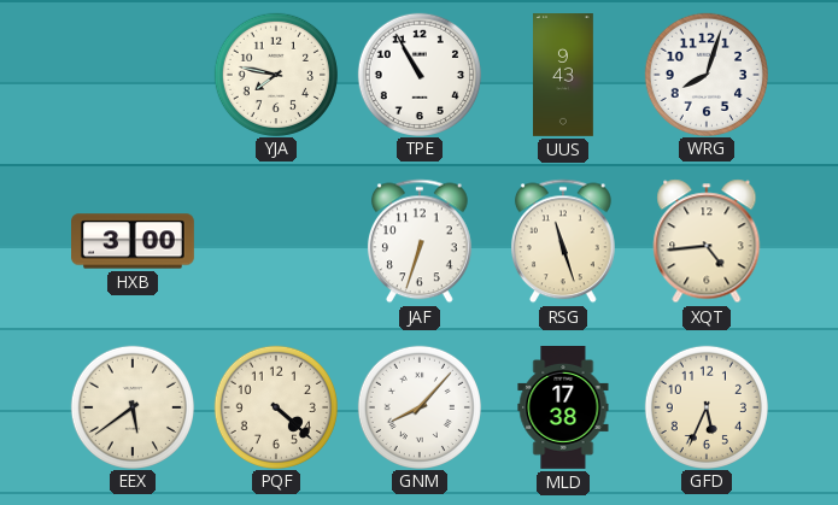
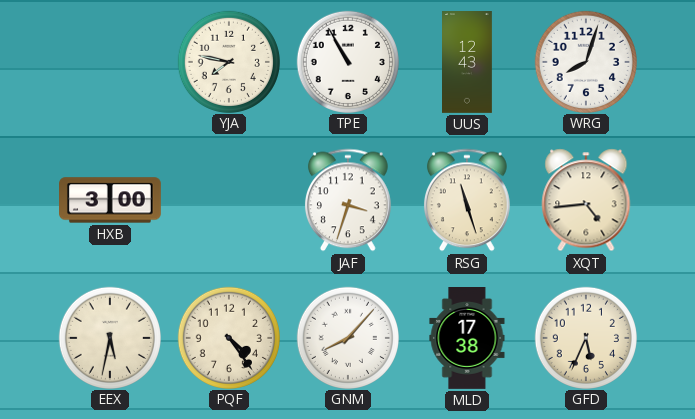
UUS: 9:43 -> 12:43 (468, 63)
JAF: 6:33 -> 3:33 (348, 200)
EEX: 5:39 -> 5:32 (109, 337)
PQF: 4:22 -> 4:24 (228, 337)
